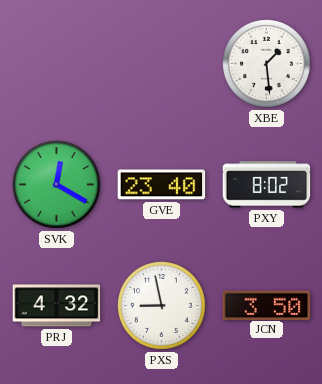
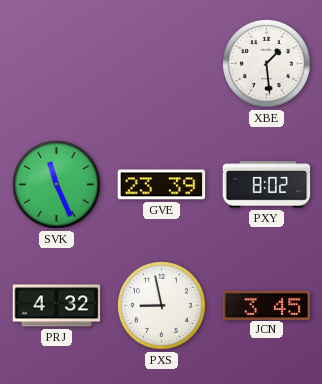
SVK: 12:20 -> 11:26 (57, 185)
GVE: 23:40 -> 23:39 (162, 185)
JCN: 3:50 -> 3:45 (267, 305)
